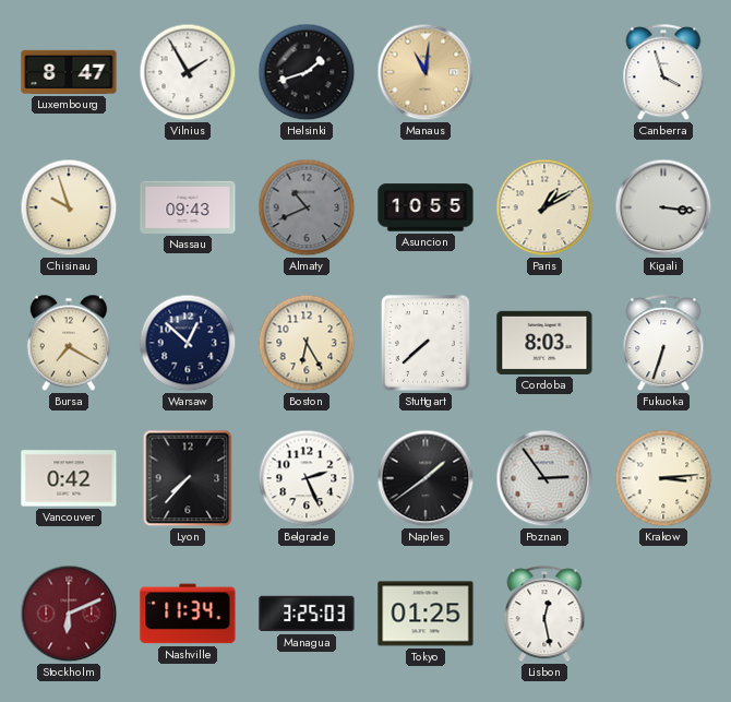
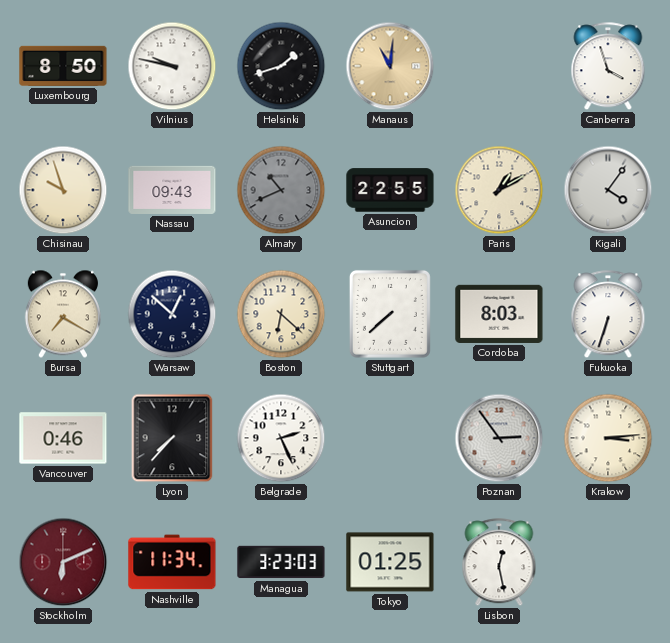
Luxembourg: 8:47 -> 8:50 (63, 66)
Vilnius: 1:55 -> 9:47 (172, 66)
Asuncion: 10:55 -> 22:55 (390, 190)
Kigali: 3:16 -> 4:06 (608, 190)
Boston: 6:25 -> 6:22 (281, 314)
Vancouver: 0:42 -> 0:46 (63, 438)
Naples: 1:39 -> none (426, 478)
Managua: 3:25 -> 3:23 (281, 562)
